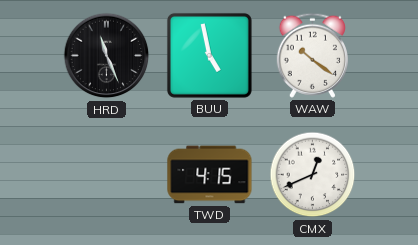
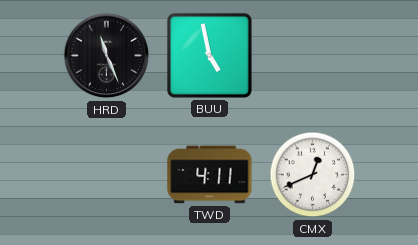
WAW: 10:21 -> none (312, 55)
TWD: 4:15 -> 4:11 (210, 175)
